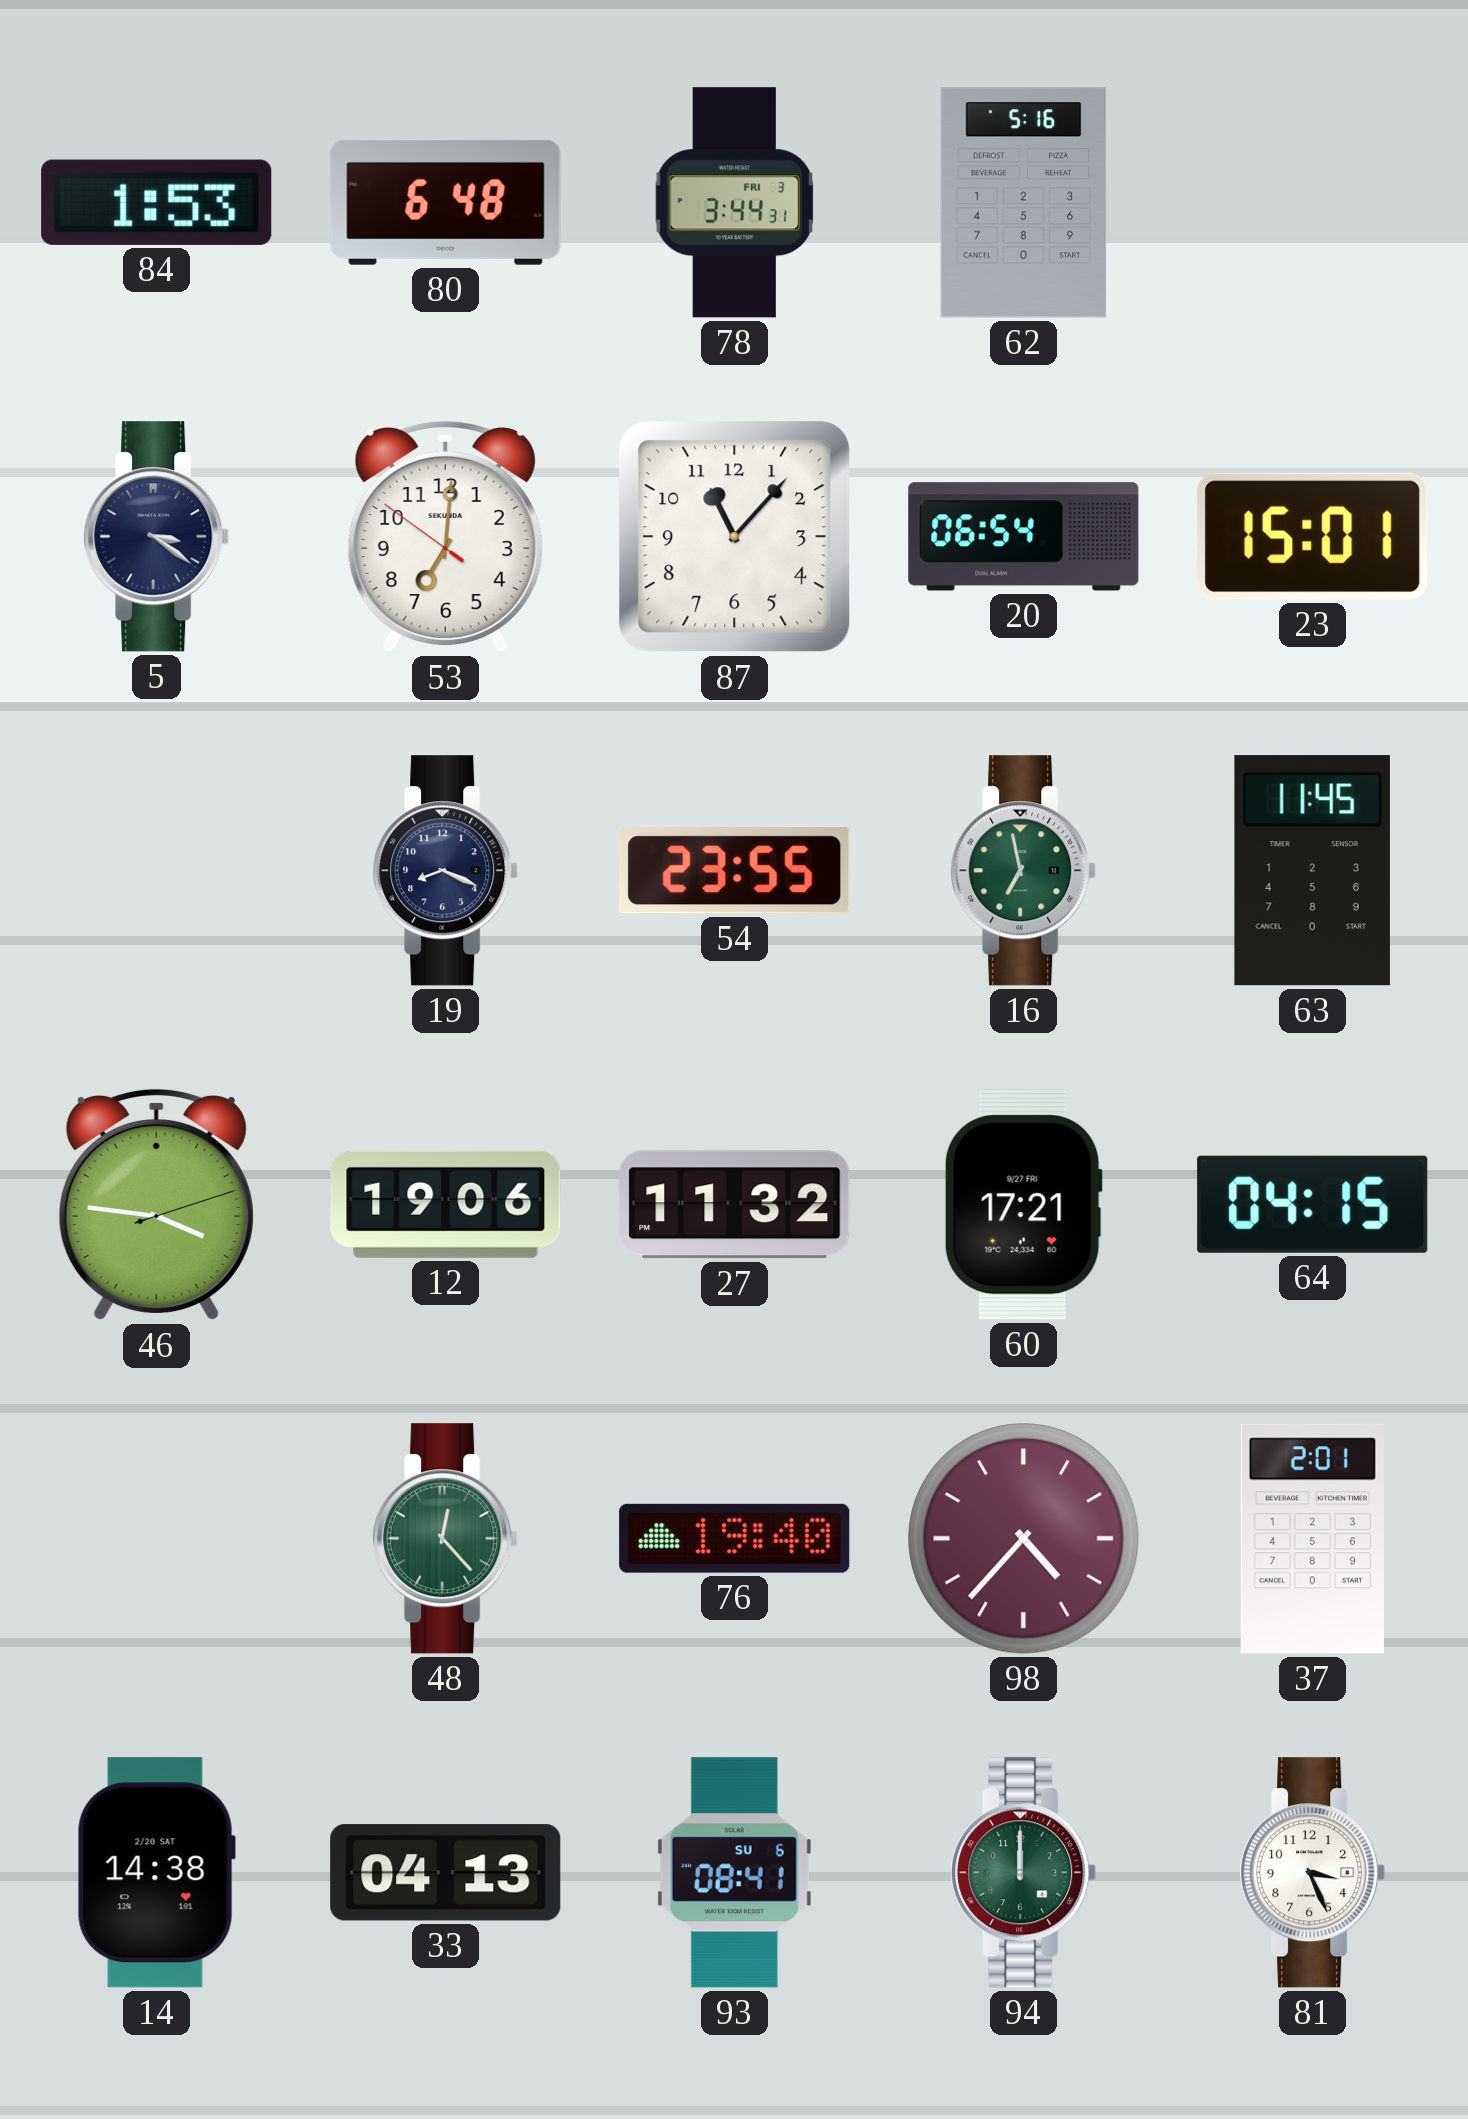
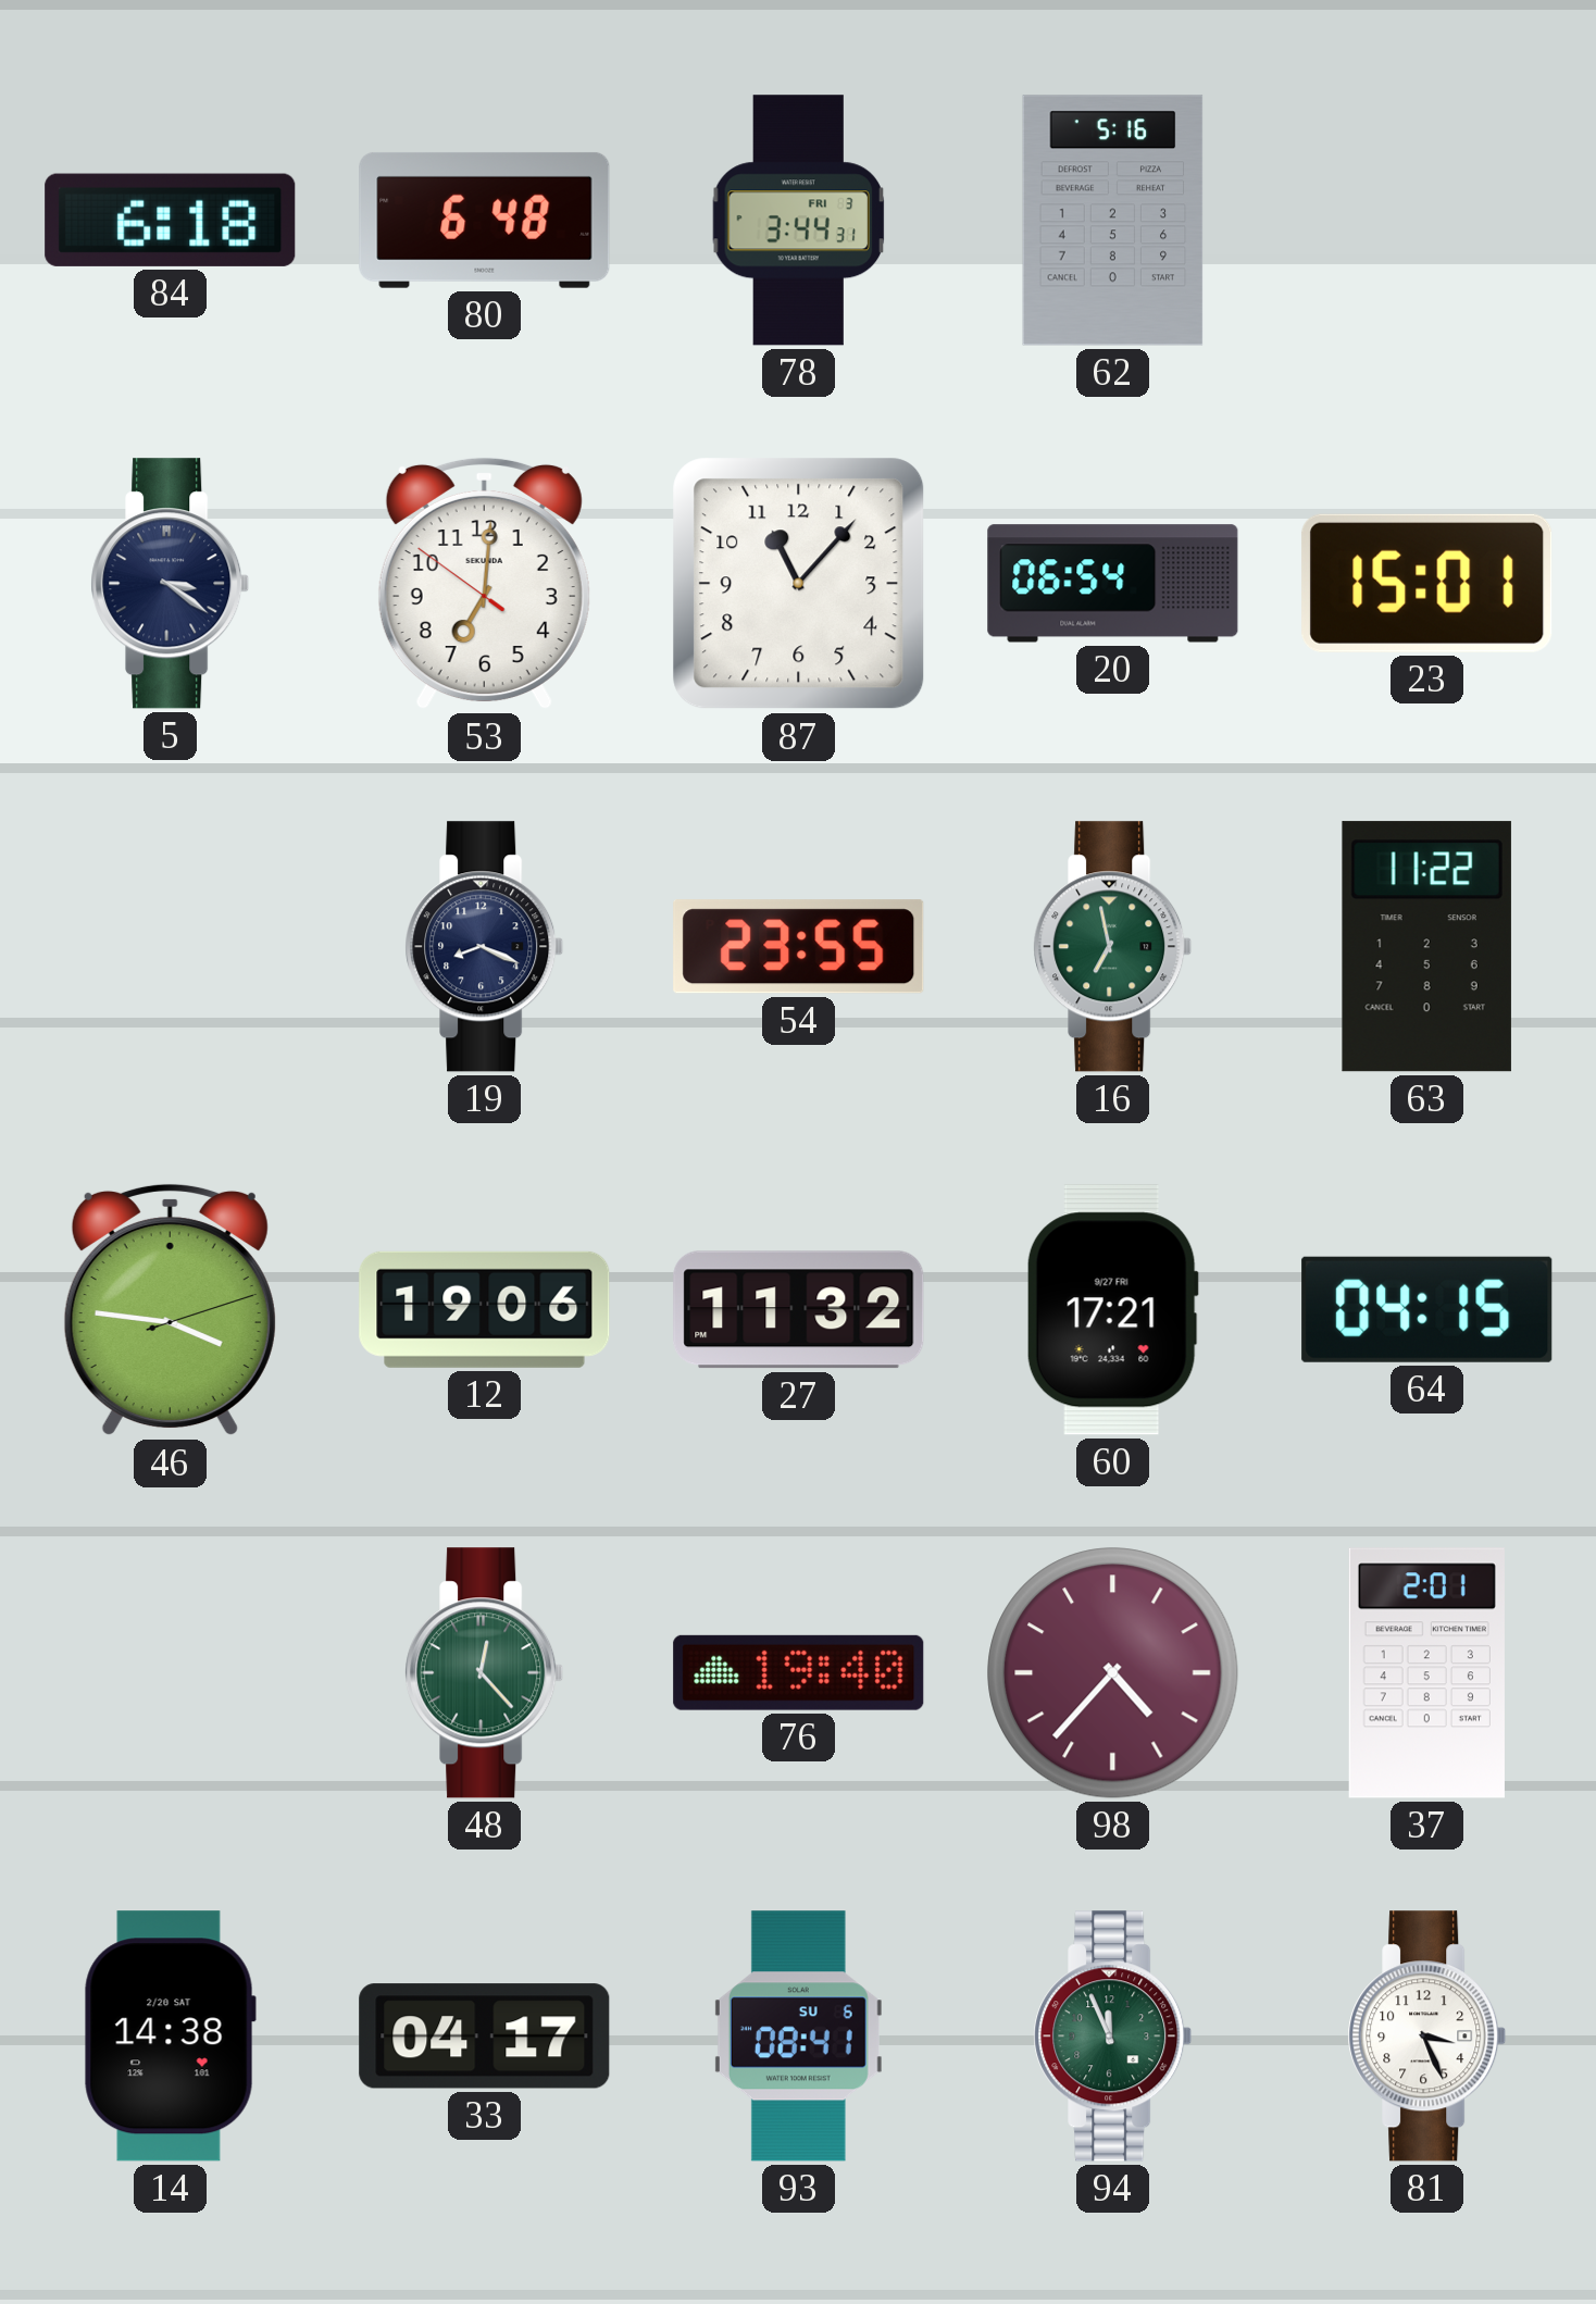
84: 1:53 -> 6:18 (171, 220)
63: 11:45 -> 11:22 (1426, 947)
33: 04:13 -> 04:17 (485, 2037)
94: 12:00 -> 11:56 (1113, 2037)
